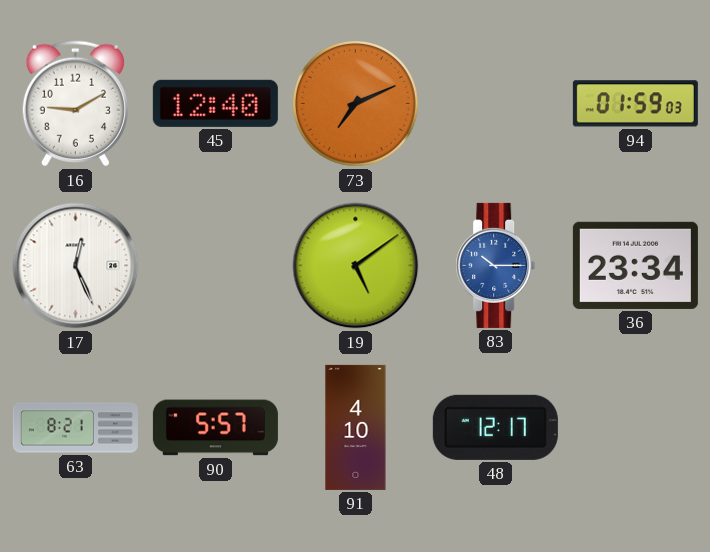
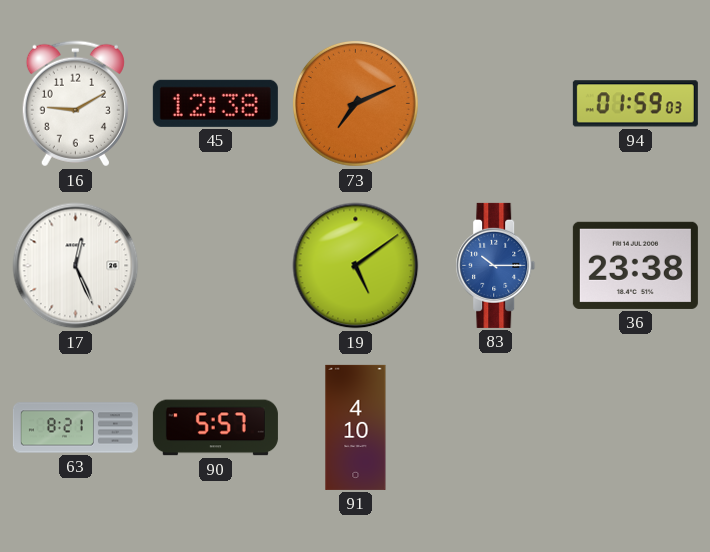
45: 12:40 -> 12:38 (215, 103)
36: 23:34 -> 23:38 (635, 265)
48: 12:17 -> none (495, 427)
